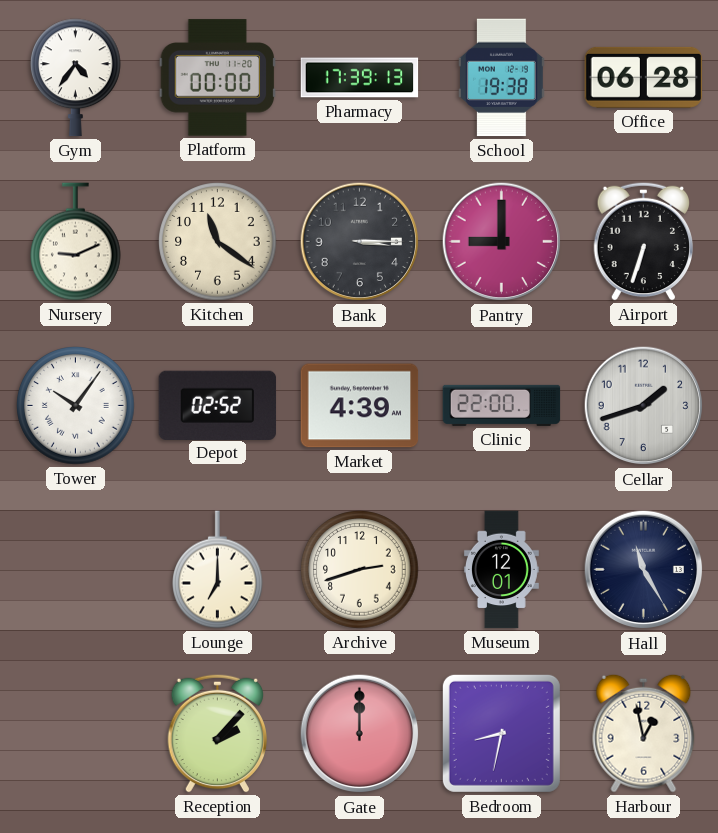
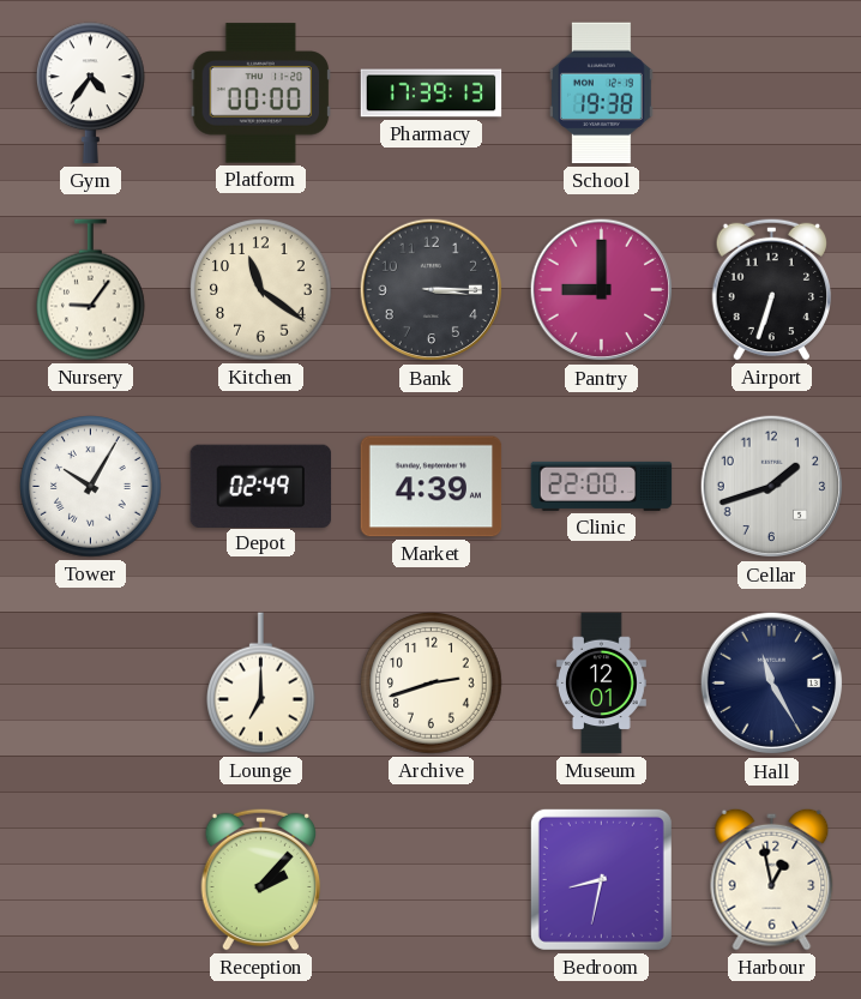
Office: 06:28 -> none (644, 77)
Nursery: 9:11 -> 9:06 (91, 290)
Tower: 10:06 -> 10:05 (91, 487)
Depot: 02:52 -> 02:49 (261, 486)
Gate: 12:00 -> none (360, 734)
